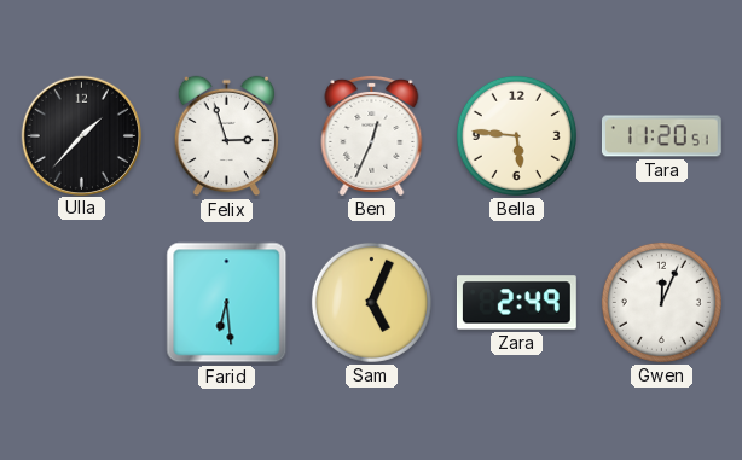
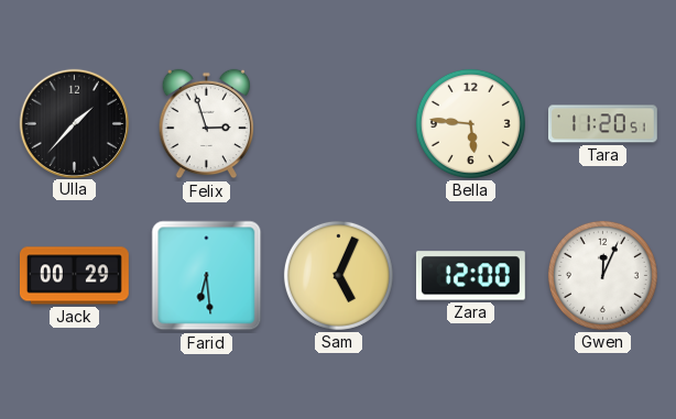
Ben: 12:34 -> none (372, 135)
Jack: none -> 00:29 (75, 276)
Zara: 2:49 -> 12:00 (470, 276)
